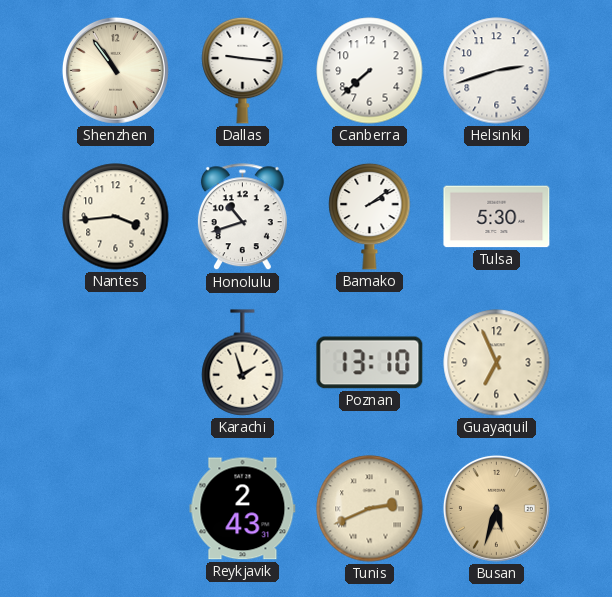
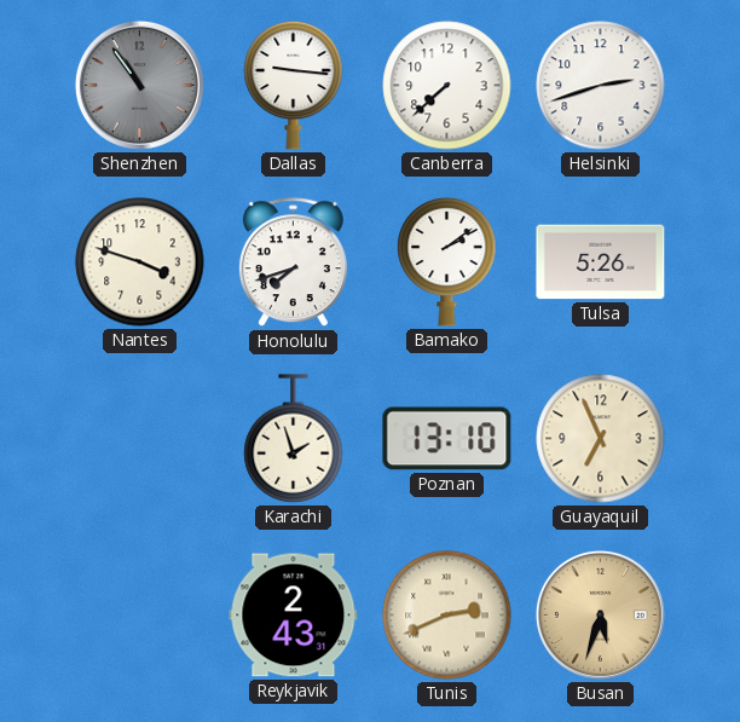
Shenzhen dial: cream -> grey (139, 85)
Nantes: 3:44 -> 3:48 (140, 262)
Honolulu: 10:42 -> 7:42 (293, 262)
Tulsa: 5:30 -> 5:26 (601, 262)
